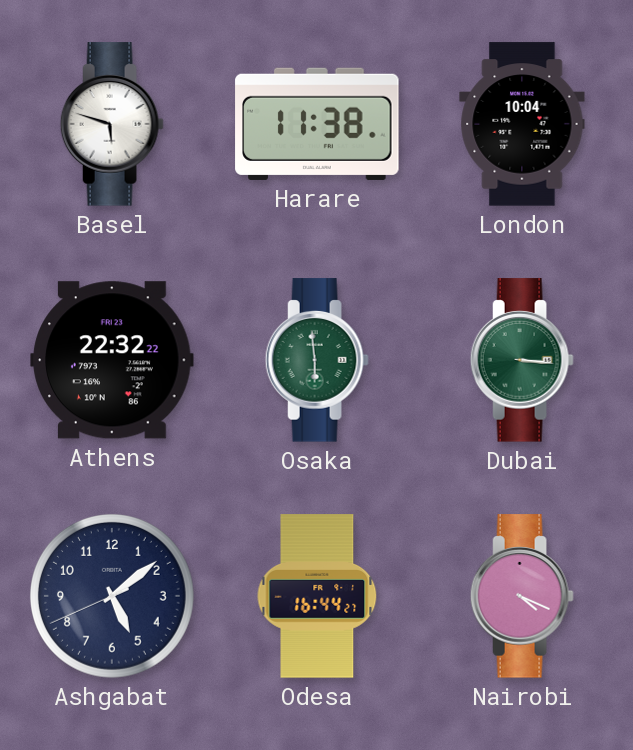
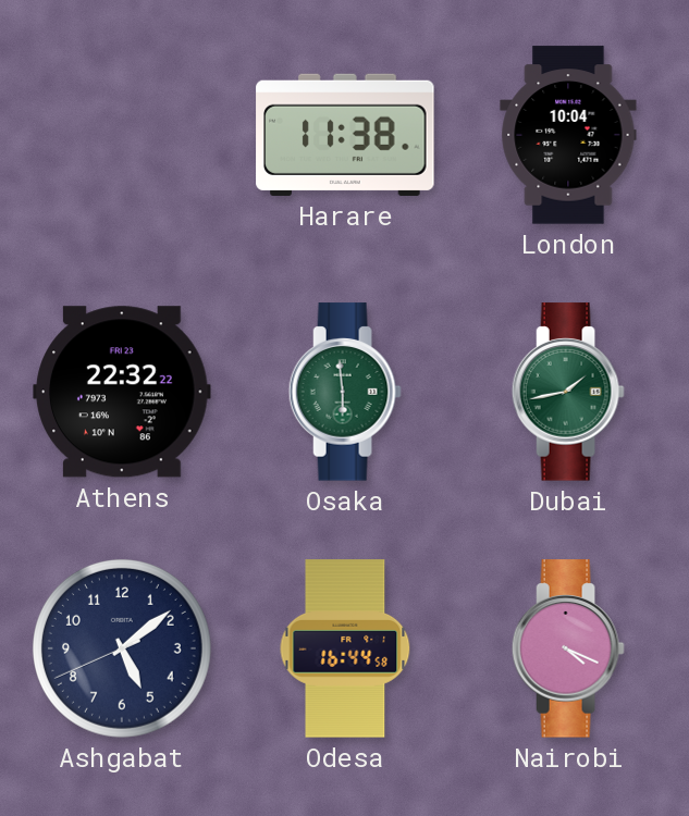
Basel: 5:48 -> none (112, 124)
Dubai: 3:16 -> 1:43 (568, 392)
Odesa: 16:44:27 -> 16:44:58 (345, 648)
